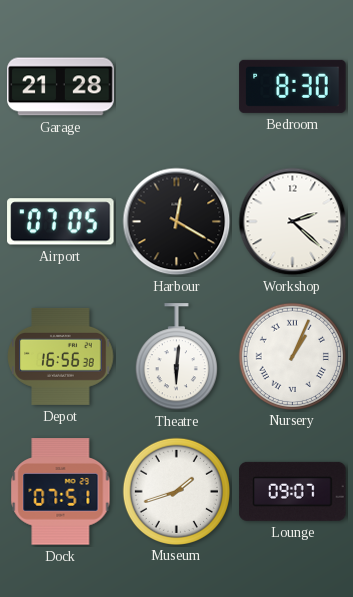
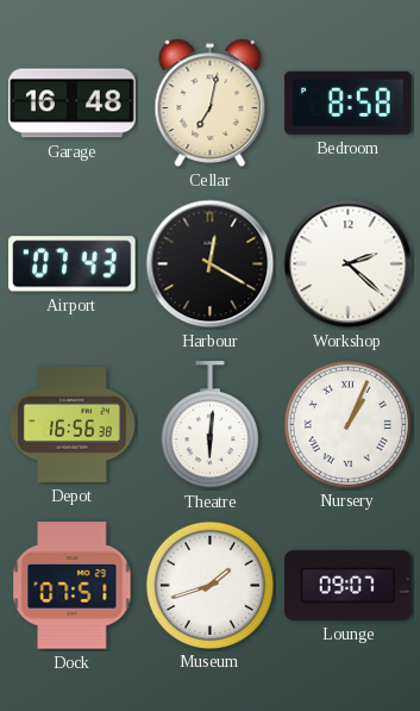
Garage: 21:28 -> 16:48 (73, 104)
Cellar: none -> 7:02 (211, 102)
Bedroom: 8:30 -> 8:58 (349, 102)
Airport: 07:05 -> 07:43 (73, 264)
